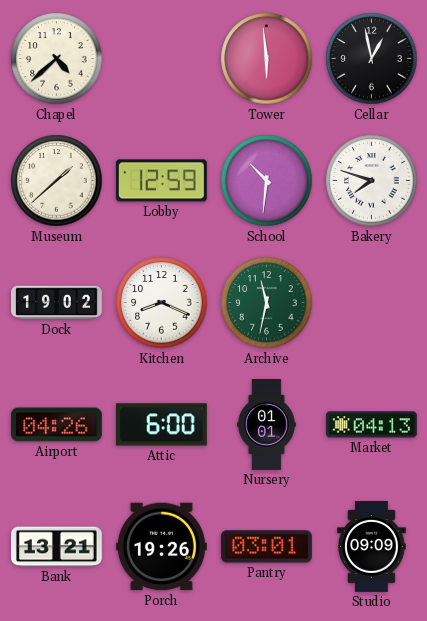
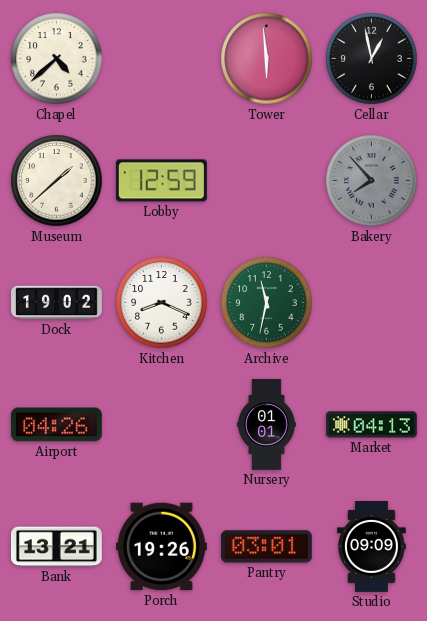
School: 10:31 -> none (267, 181)
Bakery: 7:48 -> 7:53 (372, 181)
Bakery dial: white -> grey (372, 181)
Attic: 6:00 -> none (161, 425)
